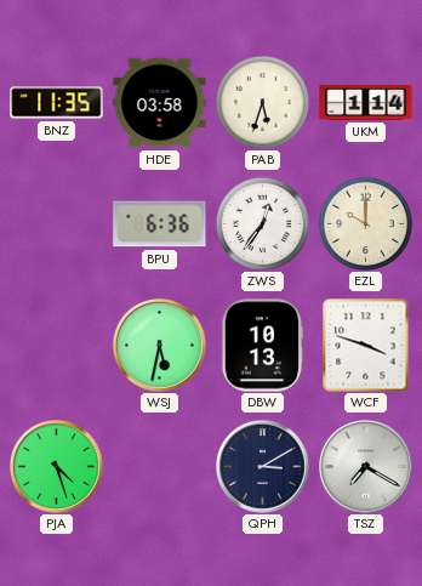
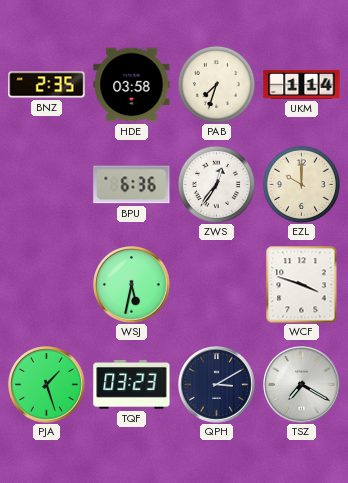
BNZ: 11:35 -> 2:35 (47, 85)
PAB: 5:33 -> 7:33 (216, 84)
DBW: 10:13 -> none (262, 346)
PJA: 4:27 -> 1:27 (47, 385)
TQF: none -> 03:23 (132, 384)
